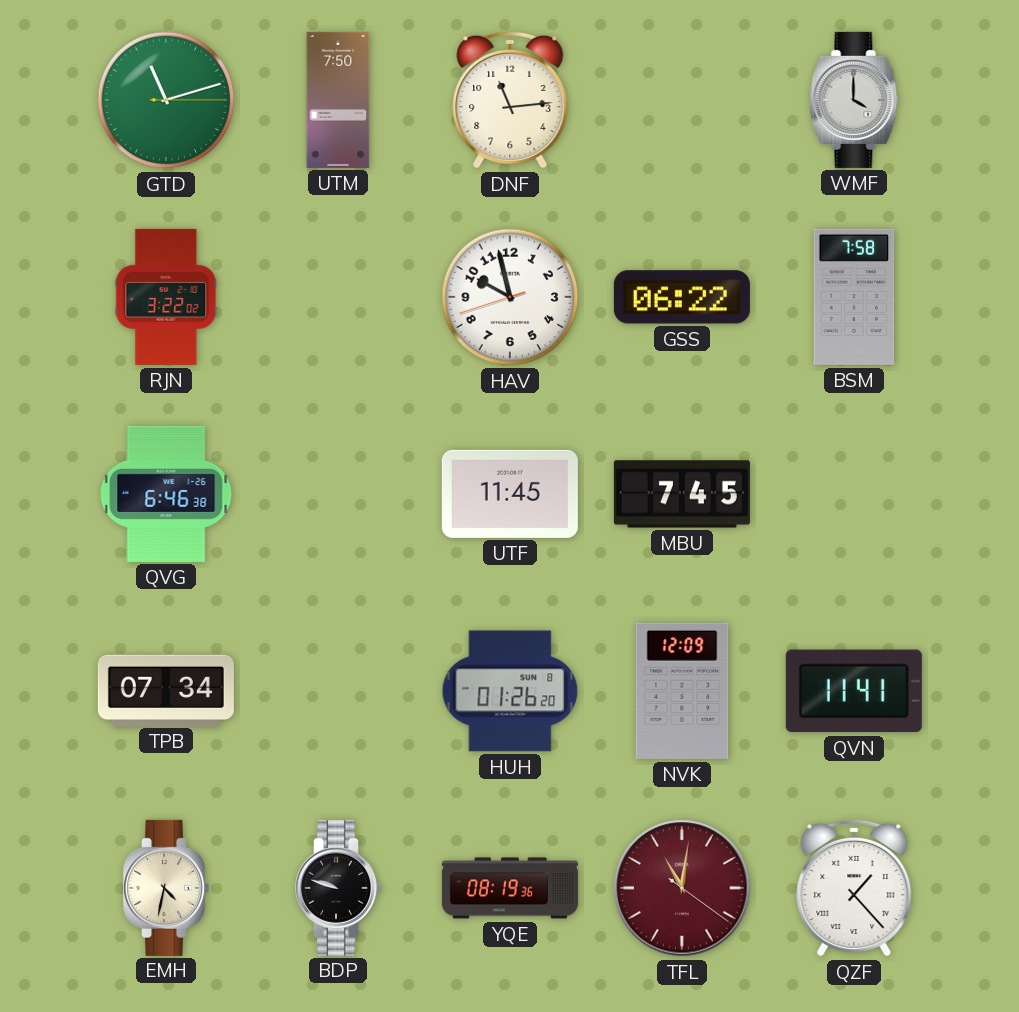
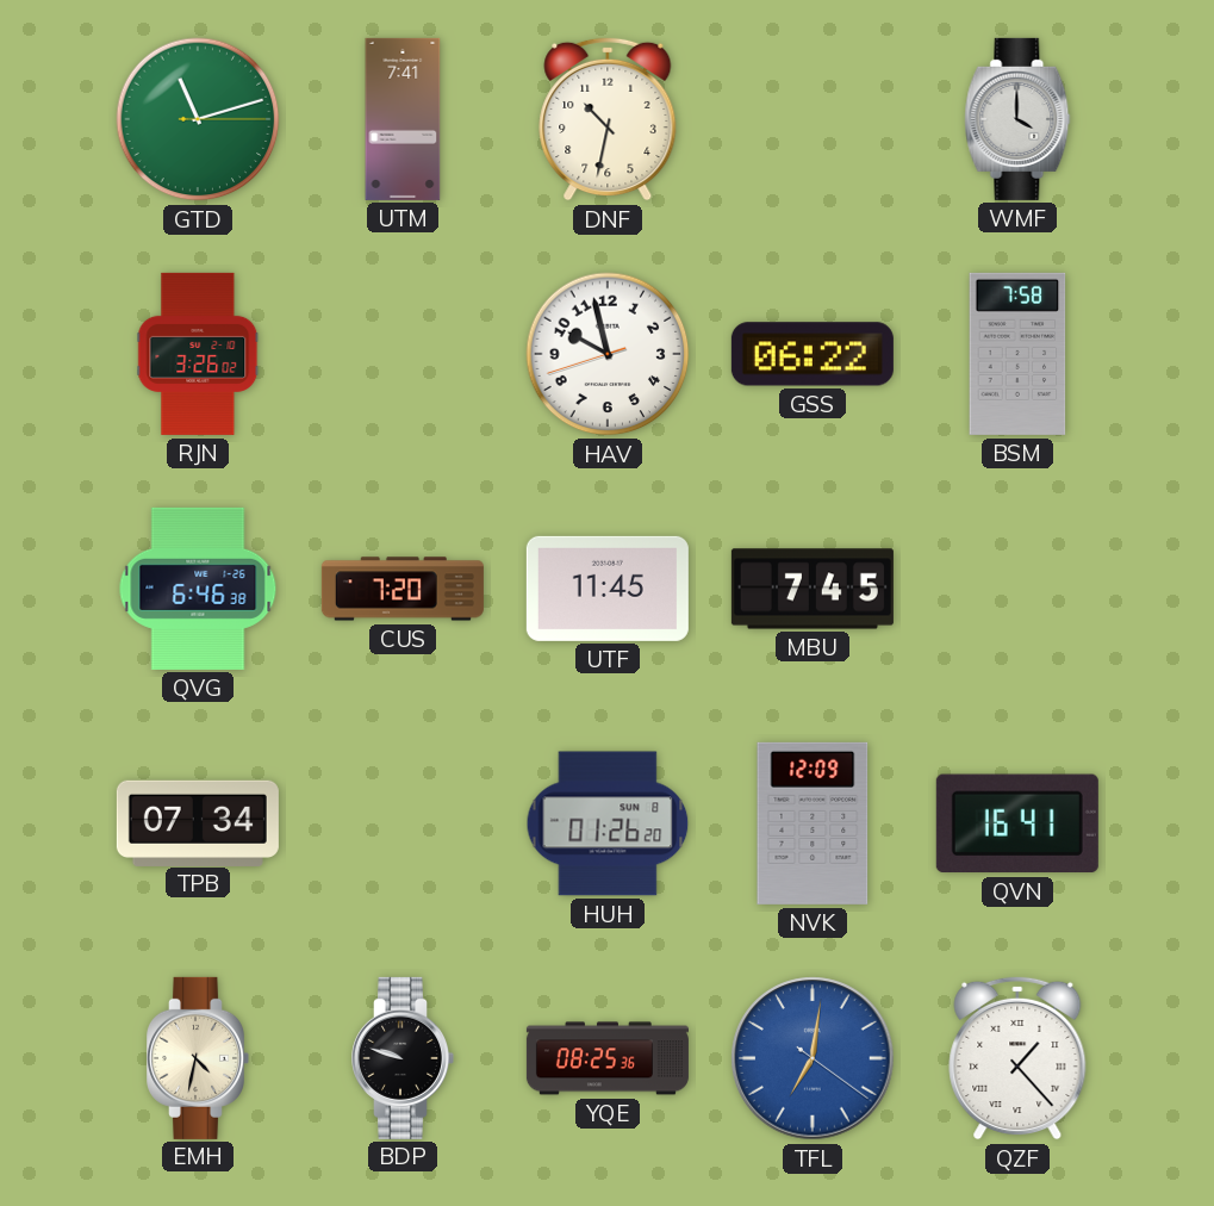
UTM: 7:50 -> 7:41 (403, 119)
DNF: 11:14 -> 10:32 (608, 119)
RJN: 3:22 -> 3:26 (198, 354)
CUS: none -> 7:20 (403, 589)
QVN: 11:41 -> 16:41 (1017, 823)
YQE: 08:19 -> 08:25 (608, 1058)
TFL: 11:01 -> 7:01 (813, 1058)
TFL dial: burgundy -> blue (813, 1058)
